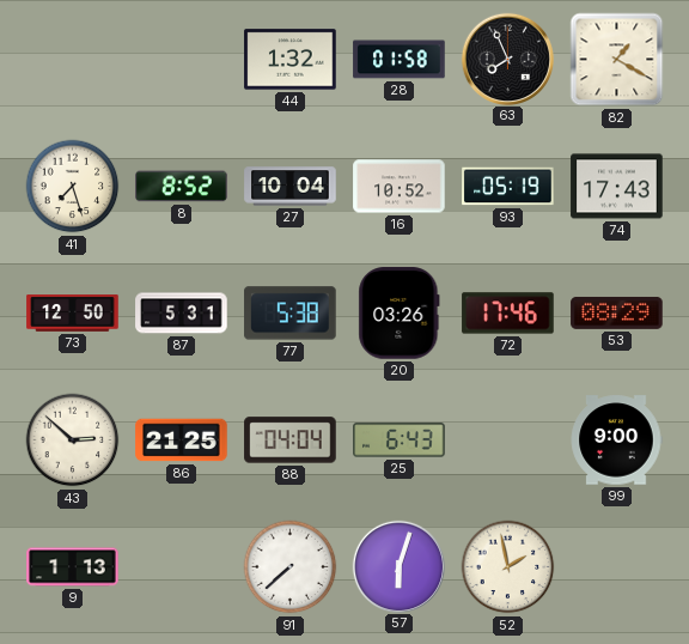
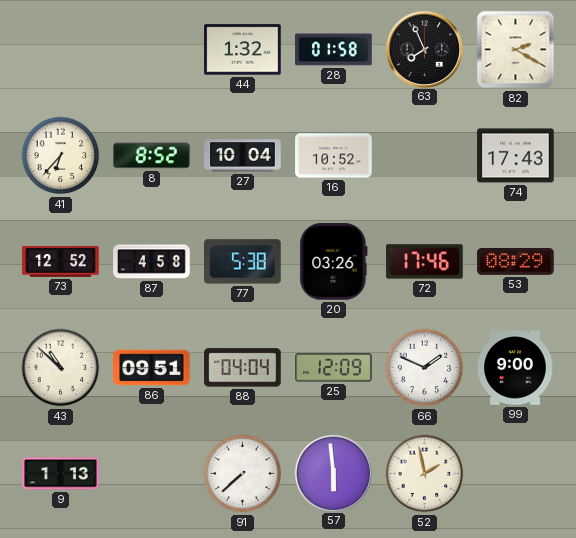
82: 1:20 -> 2:20 (516, 50)
41: 7:27 -> 6:37 (61, 156)
93: 05:19 -> none (508, 187)
73: 12:50 -> 12:52 (61, 262)
87: 5:31 -> 4:58 (152, 262)
43: 2:52 -> 10:52 (61, 368)
86: 21:25 -> 09:51 (152, 368)
25: 6:43 -> 12:09 (334, 368)
66: none -> 1:49 (425, 368)
57: 6:03 -> 5:59 (333, 473)
